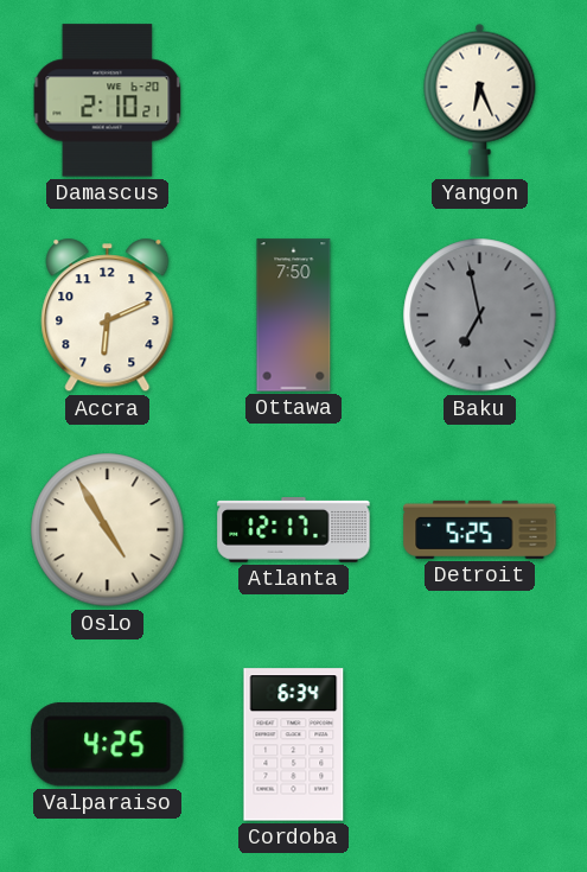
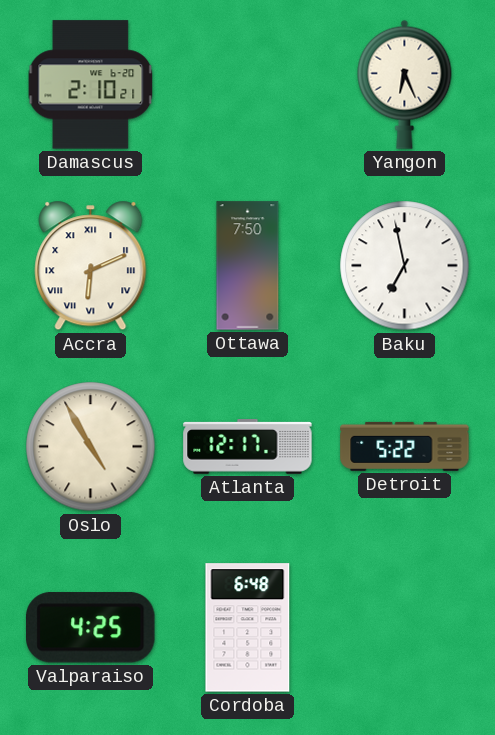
Accra numerals: Arabic -> Roman (91, 266)
Baku dial: grey -> white (405, 266)
Detroit: 5:25 -> 5:22 (405, 446)
Cordoba: 6:34 -> 6:48 (248, 628)
